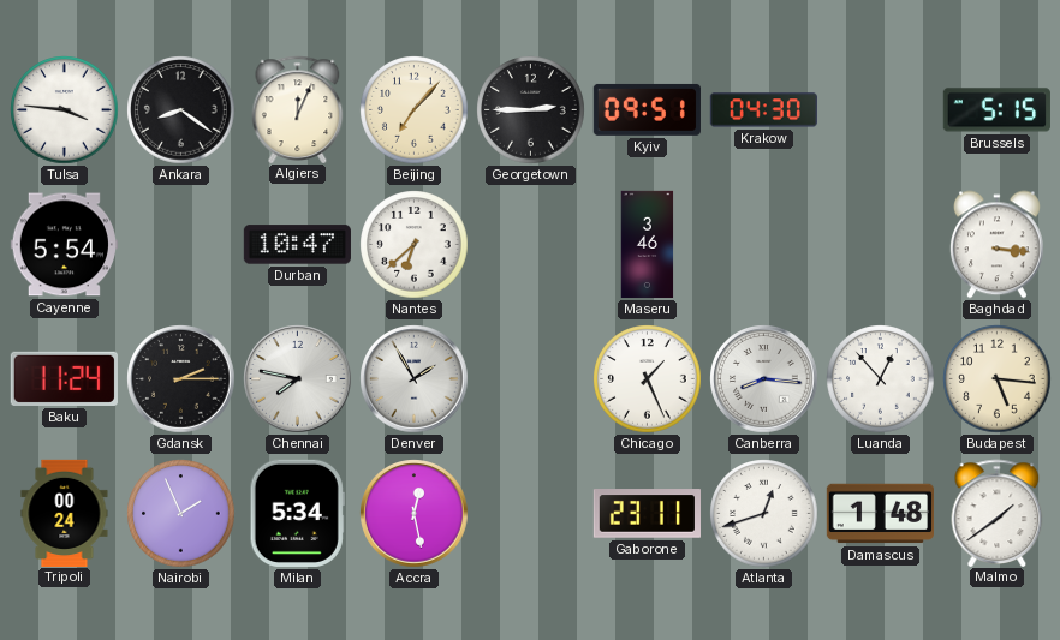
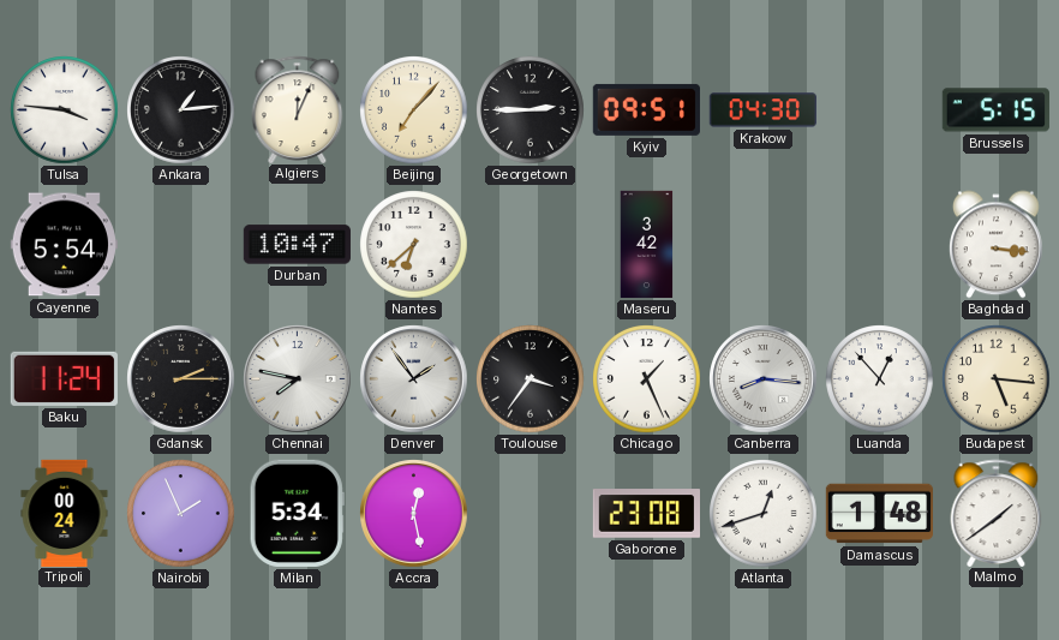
Ankara: 8:21 -> 1:14 (181, 110)
Maseru: 3:46 -> 3:42 (647, 245)
Denver: 1:55 -> 1:54 (414, 379)
Toulouse: none -> 3:36 (531, 379)
Gaborone: 23:11 -> 23:08 (646, 514)
